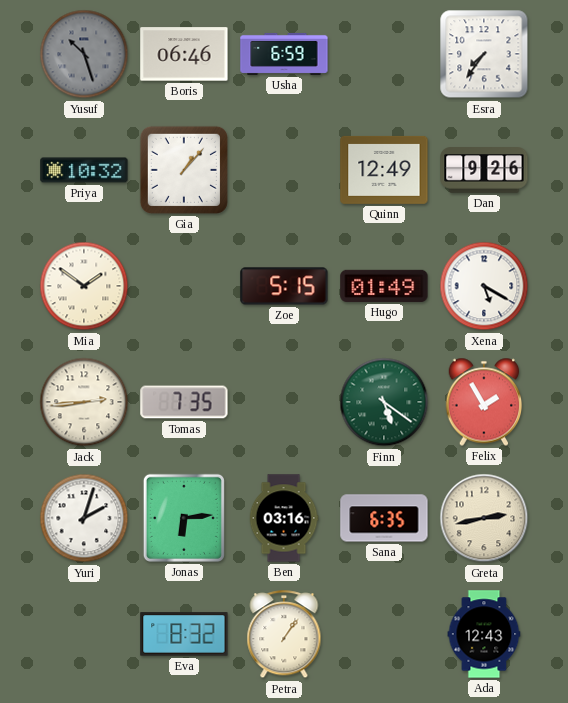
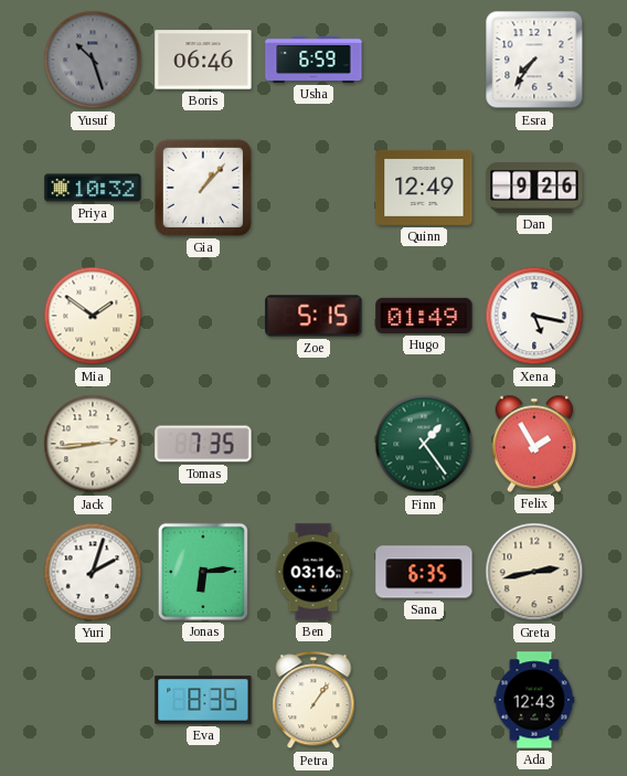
Xena: 5:20 -> 5:17 (534, 316)
Finn: 5:21 -> 1:24 (424, 444)
Eva: 8:32 -> 8:35 (203, 700)
